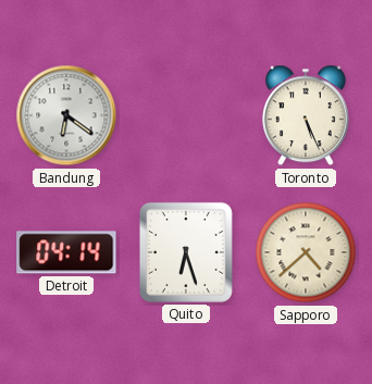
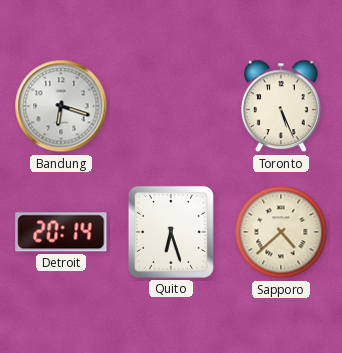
Bandung: 6:21 -> 6:18 (61, 106)
Detroit: 04:14 -> 20:14 (61, 232)
